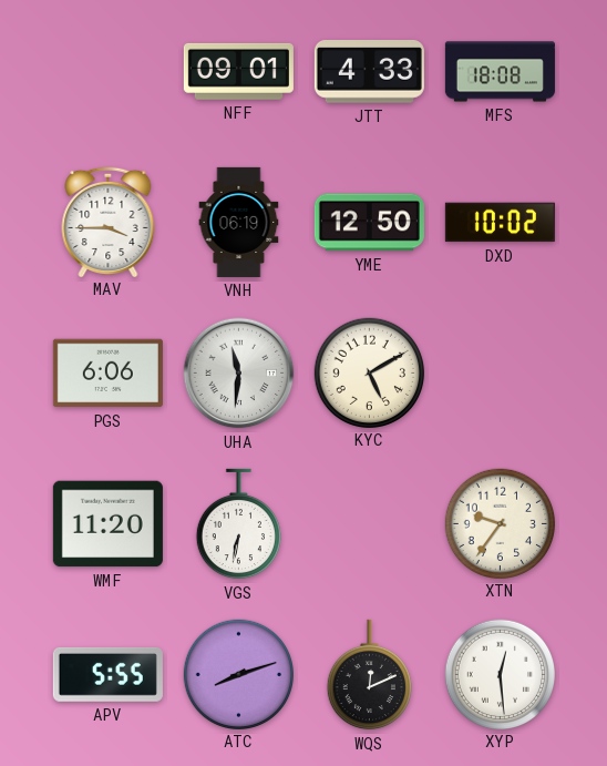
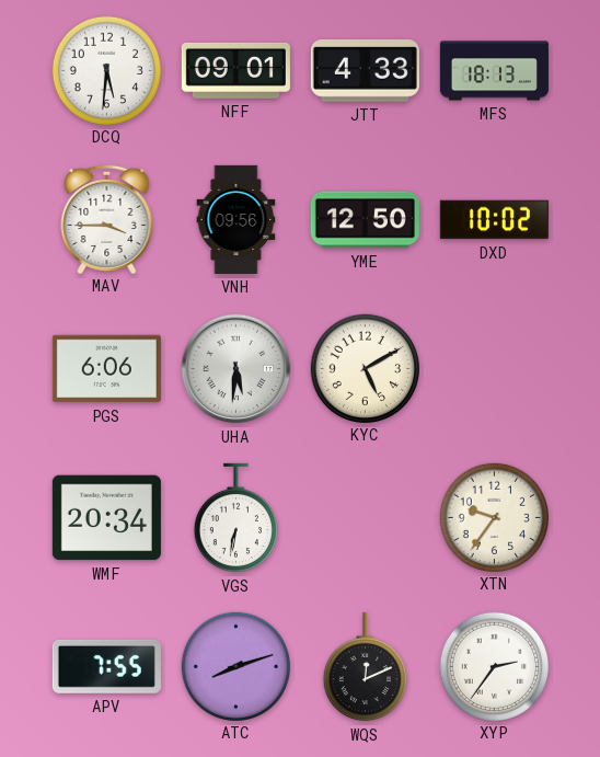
DCQ: none -> 5:31 (106, 70)
MFS: 18:08 -> 18:13 (494, 71)
VNH: 06:19 -> 09:56 (236, 219)
UHA: 11:31 -> 5:31 (236, 369)
WMF: 11:20 -> 20:34 (106, 518)
APV: 5:55 -> 7:55 (106, 666)
XYP: 12:29 -> 2:36 (494, 666)
